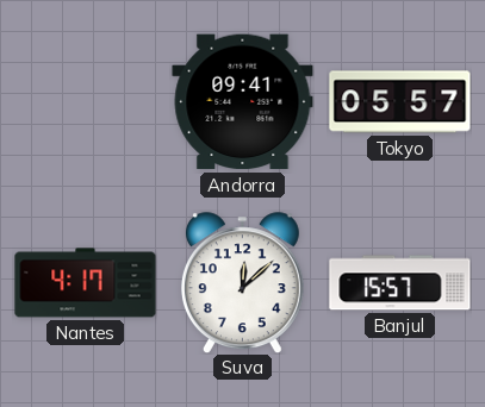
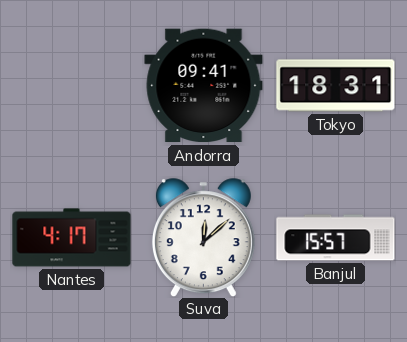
Tokyo: 05:57 -> 18:31 (336, 86)
